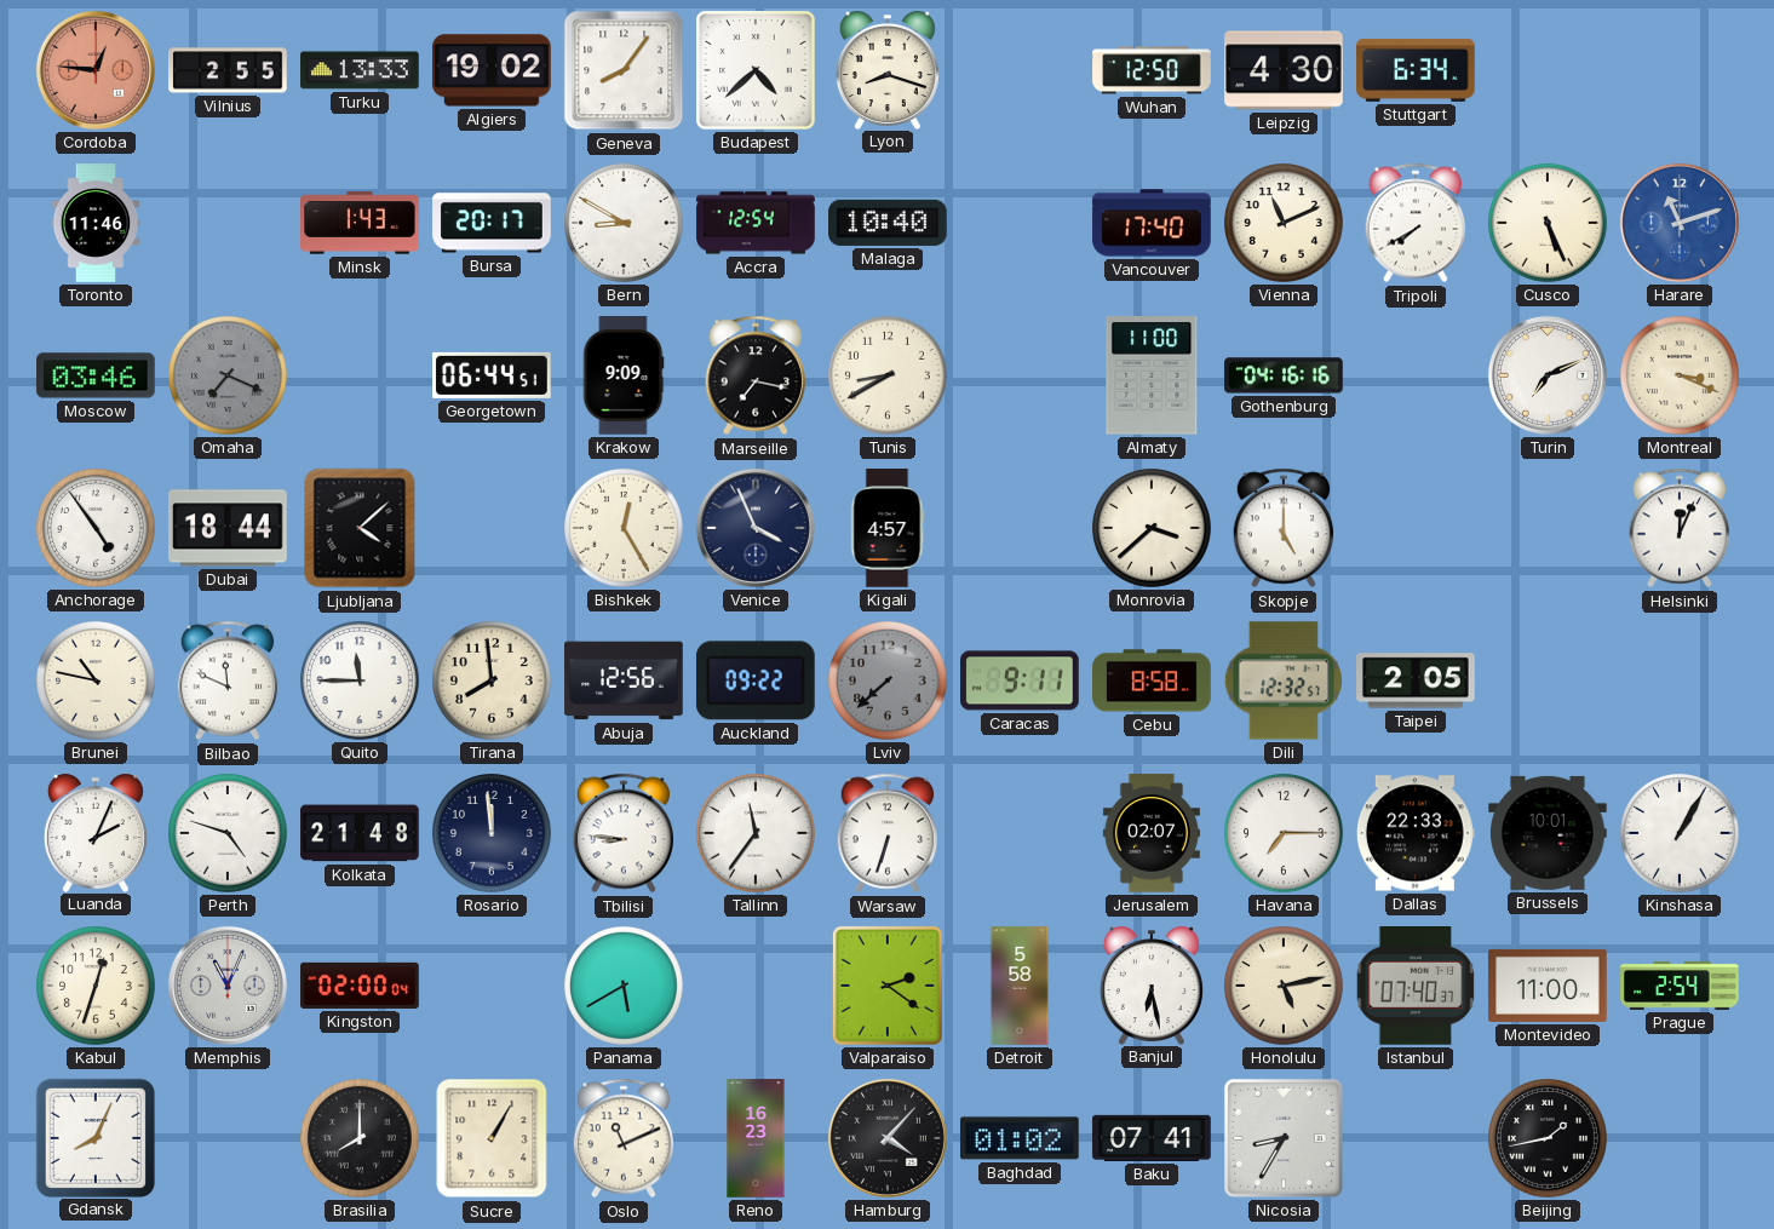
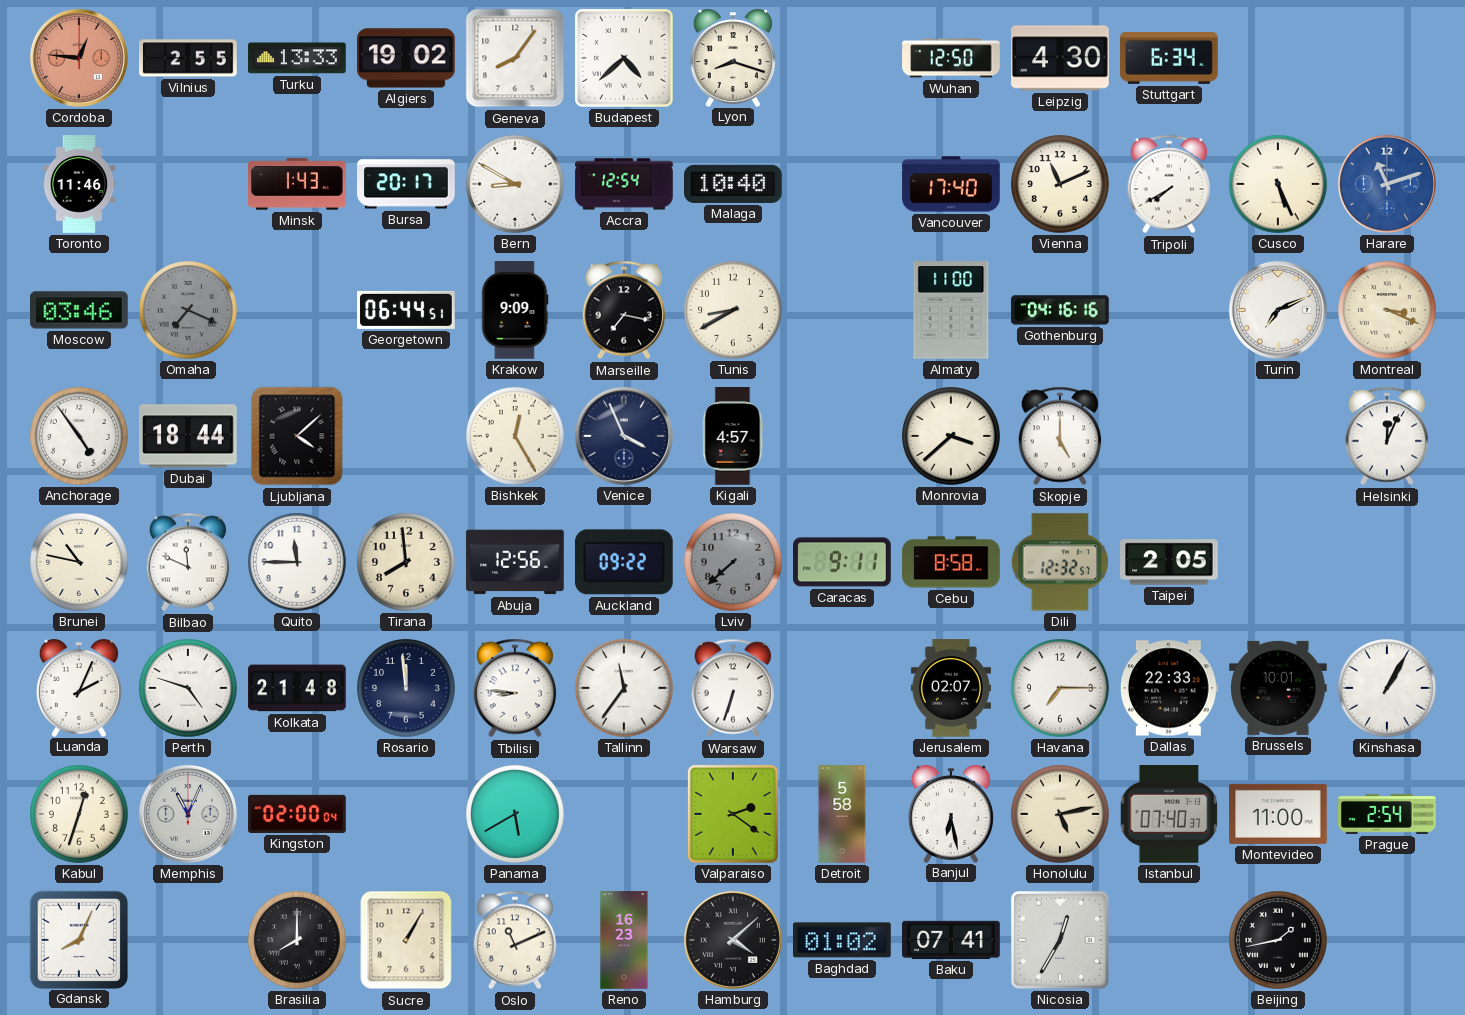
Hamburg: 4:07 -> 4:08 (733, 940)
Nicosia: 8:35 -> 12:35 (1060, 940)
